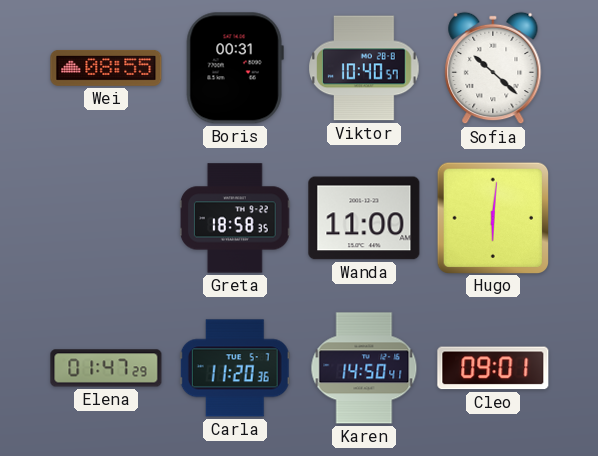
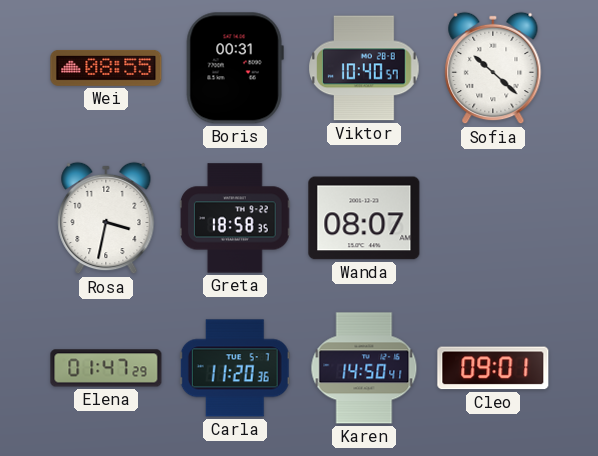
Rosa: none -> 3:32 (106, 218)
Wanda: 11:00 -> 08:07 (364, 218)
Hugo: 6:01 -> none (492, 217)
